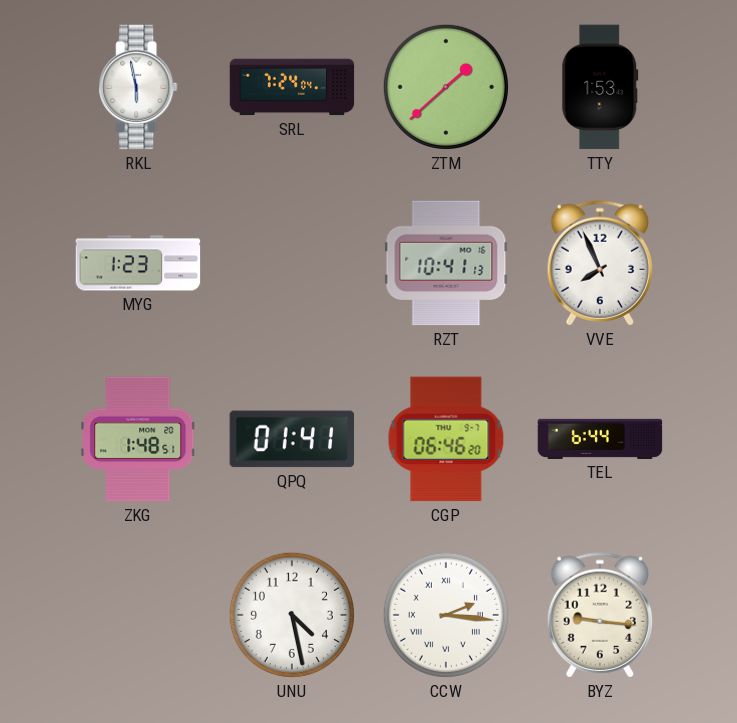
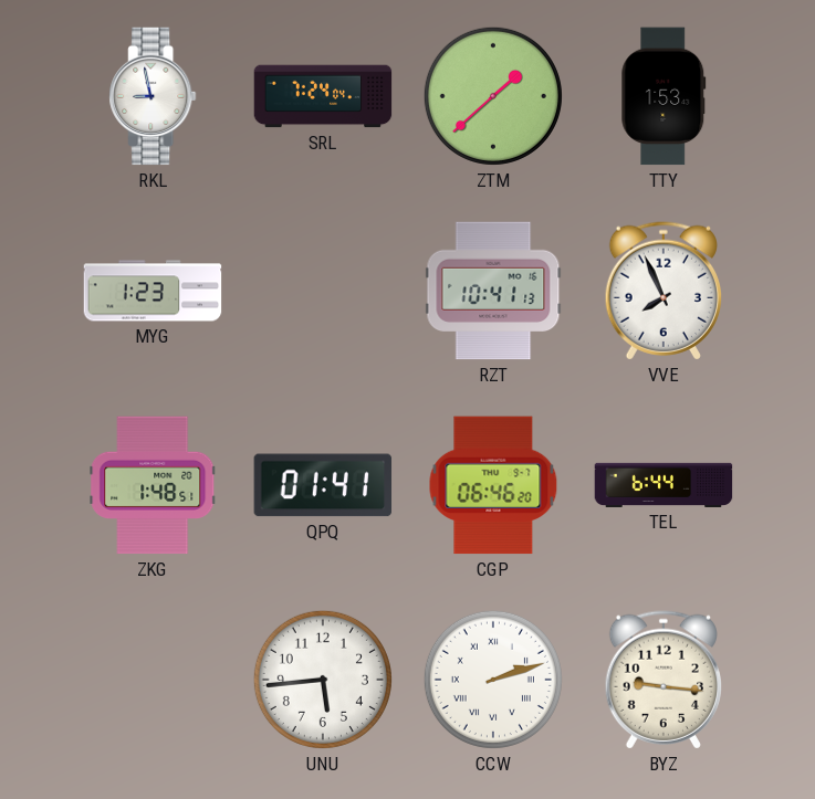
RKL: 5:58 -> 8:58 (153, 96)
UNU: 4:28 -> 5:44 (323, 680)
CCW: 2:16 -> 2:12 (493, 680)
